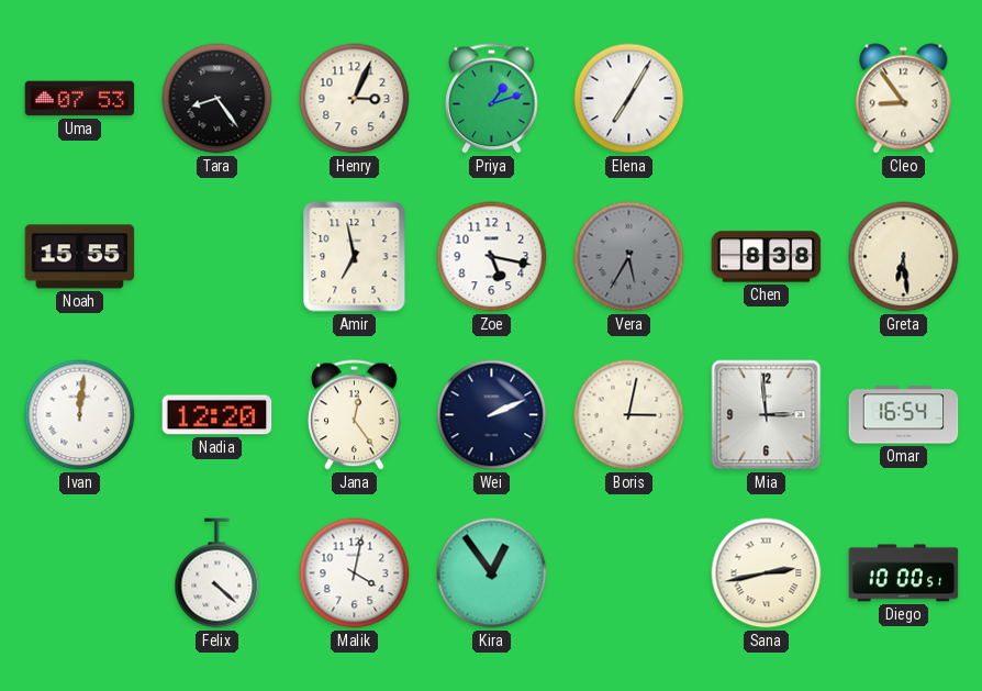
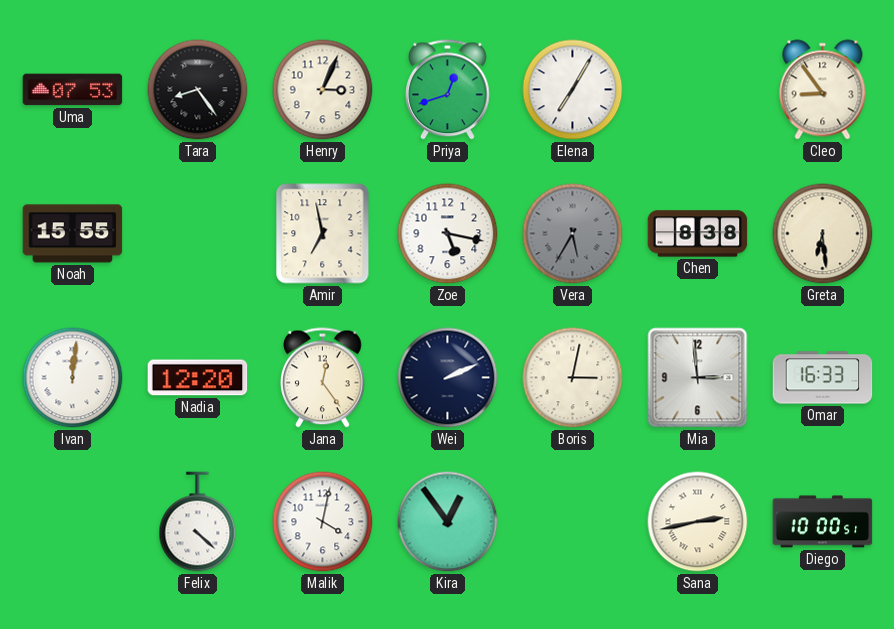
Priya: 1:12 -> 12:42 (448, 90)
Omar: 16:54 -> 16:33 (823, 378)
